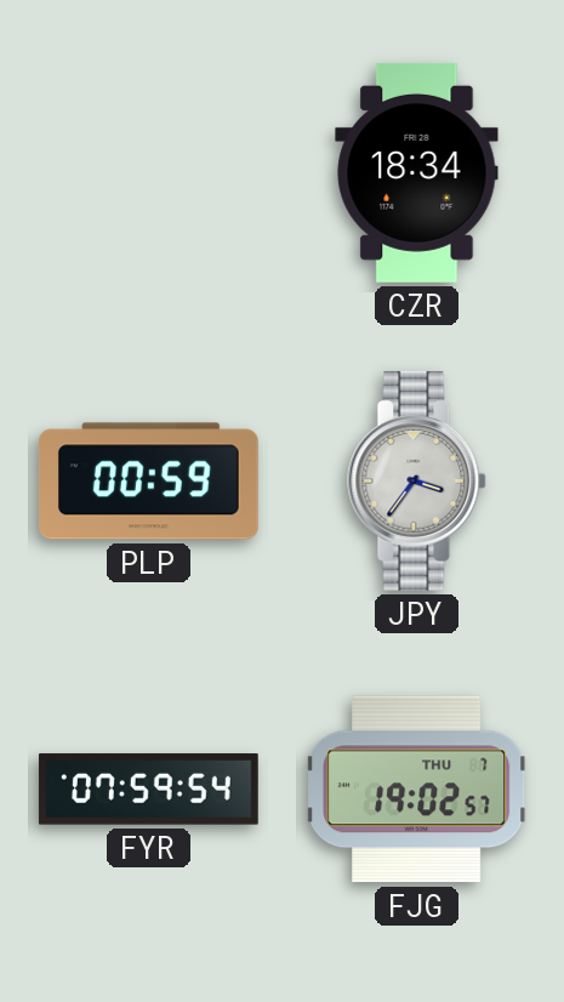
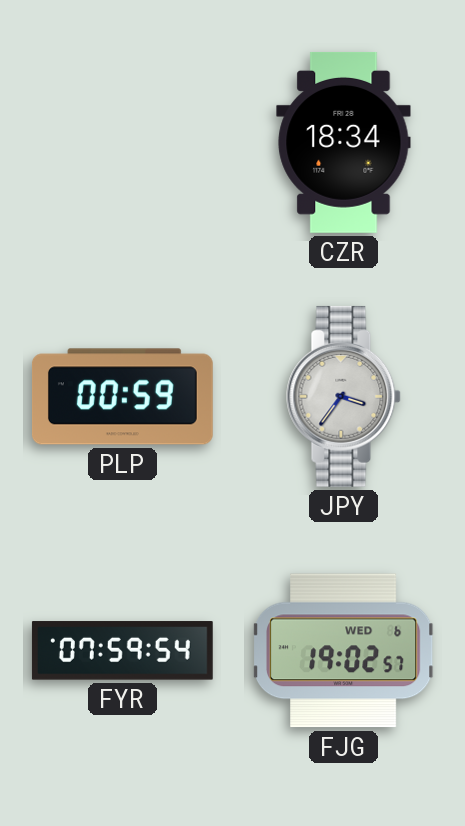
FJG date: THU 7 -> WED 6 (343, 651)
